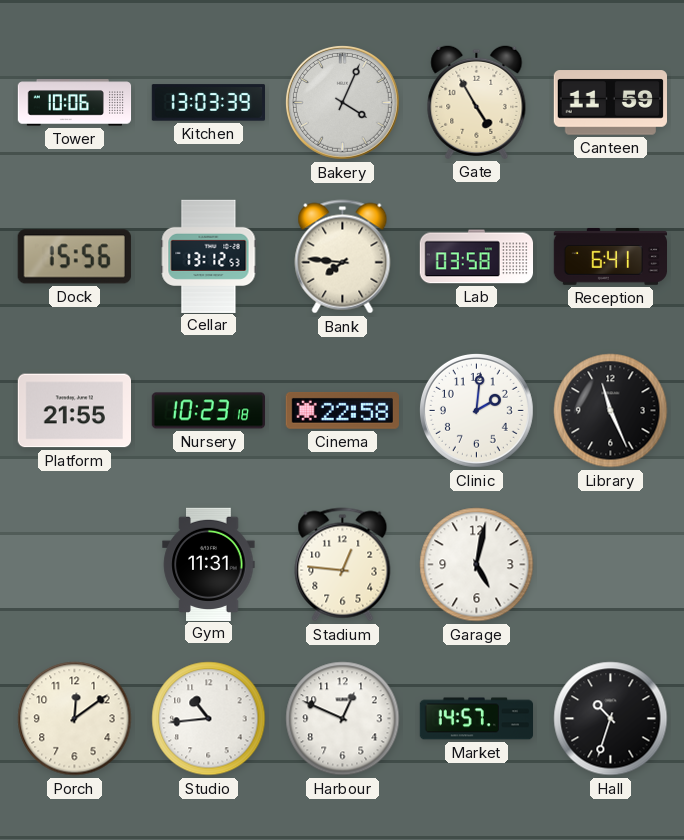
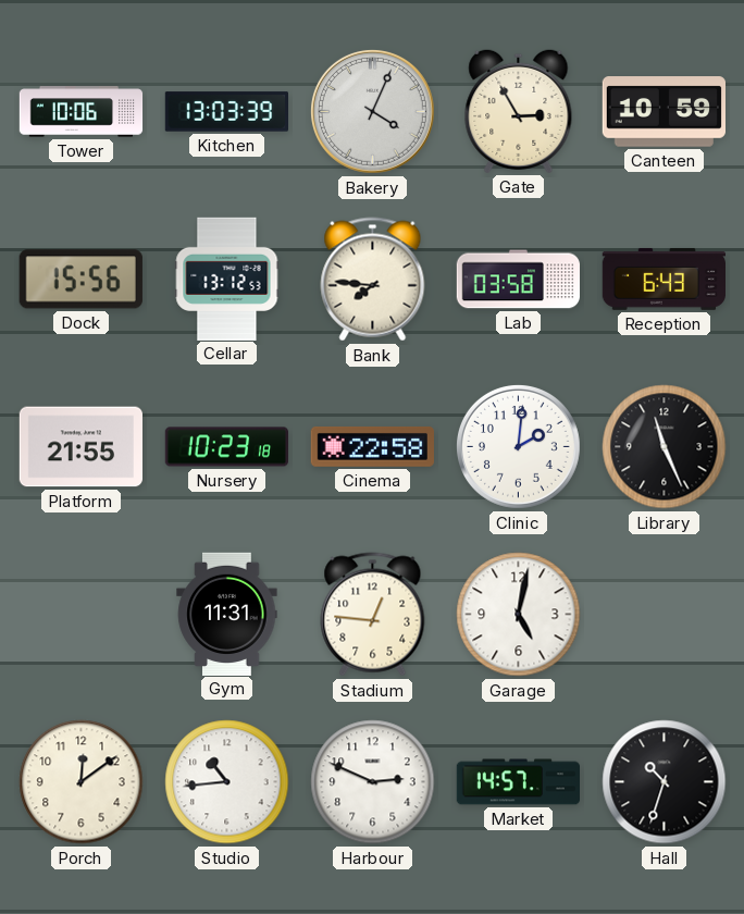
Gate: 4:55 -> 2:55 (519, 111)
Canteen: 11:59 -> 10:59 (664, 112)
Reception: 6:41 -> 6:43 (664, 280)
Harbour: 12:49 -> 2:49 (373, 782)
